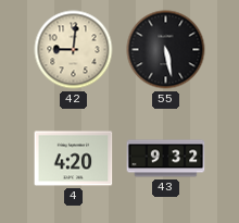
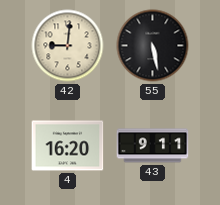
4: 4:20 -> 16:20 (68, 146)
43: 9:32 -> 9:11 (153, 146)
